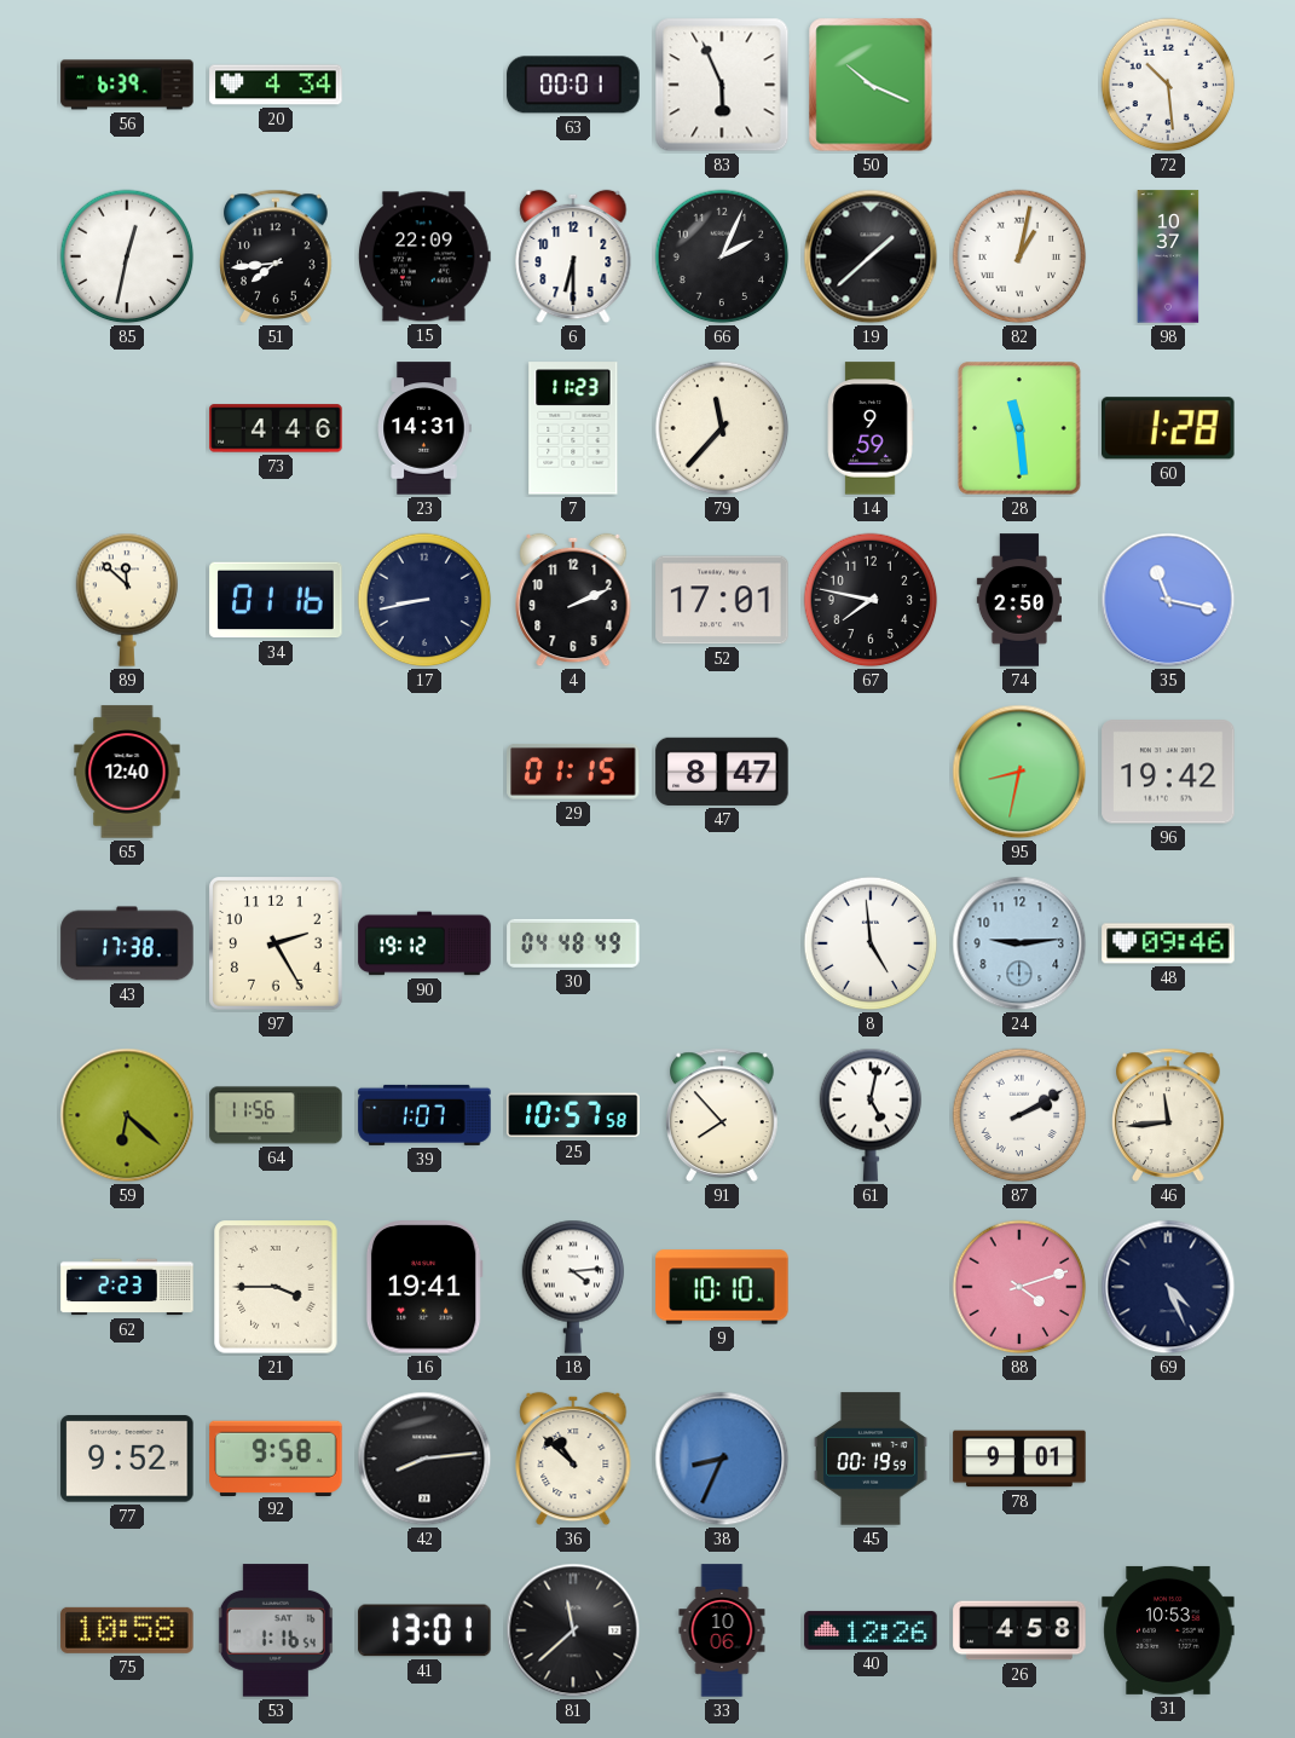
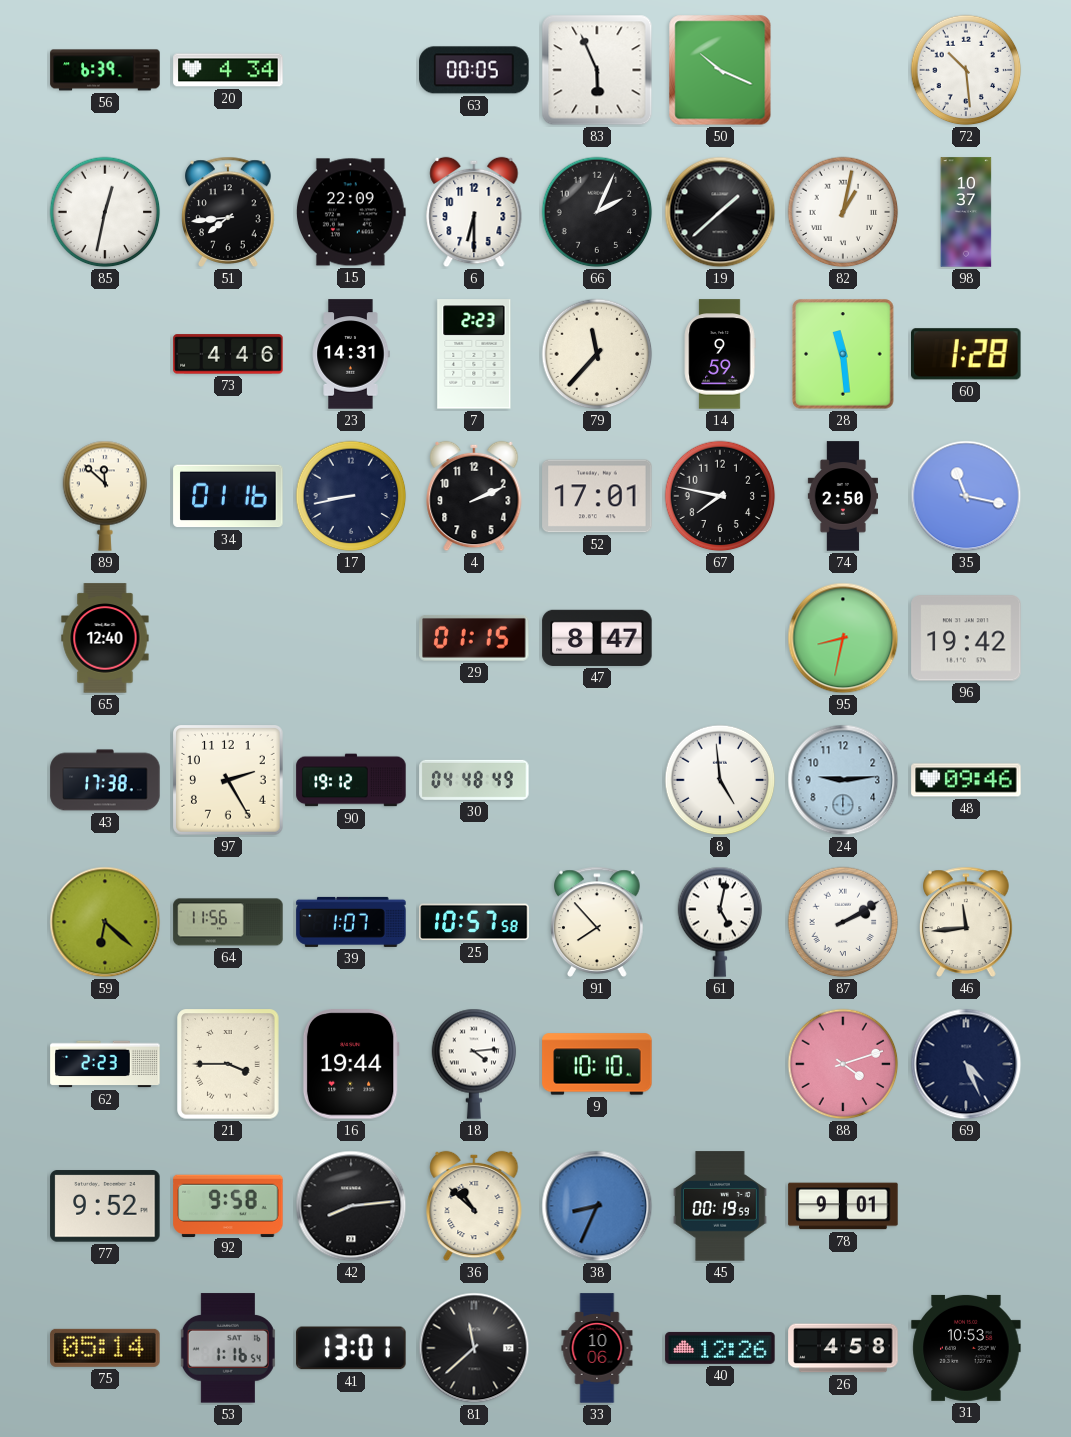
63: 00:01 -> 00:05 (474, 70)
7: 11:23 -> 2:23 (474, 354)
16: 19:41 -> 19:44 (351, 1064)
75: 10:58 -> 05:14 (105, 1348)
